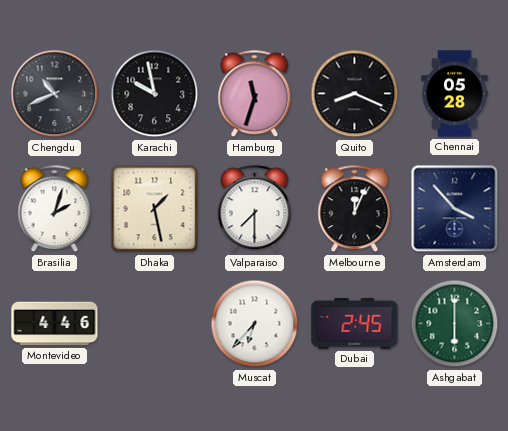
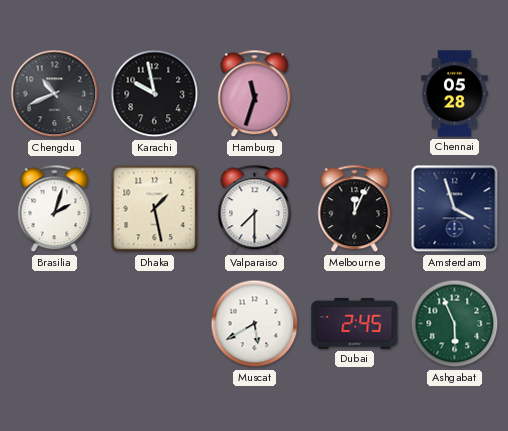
Quito: 8:19 -> none (355, 94)
Amsterdam: 3:53 -> 3:57 (455, 209)
Montevideo: 4:46 -> none (55, 324)
Muscat: 6:37 -> 5:40 (255, 324)
Ashgabat: 6:00 -> 5:56 (455, 324)
